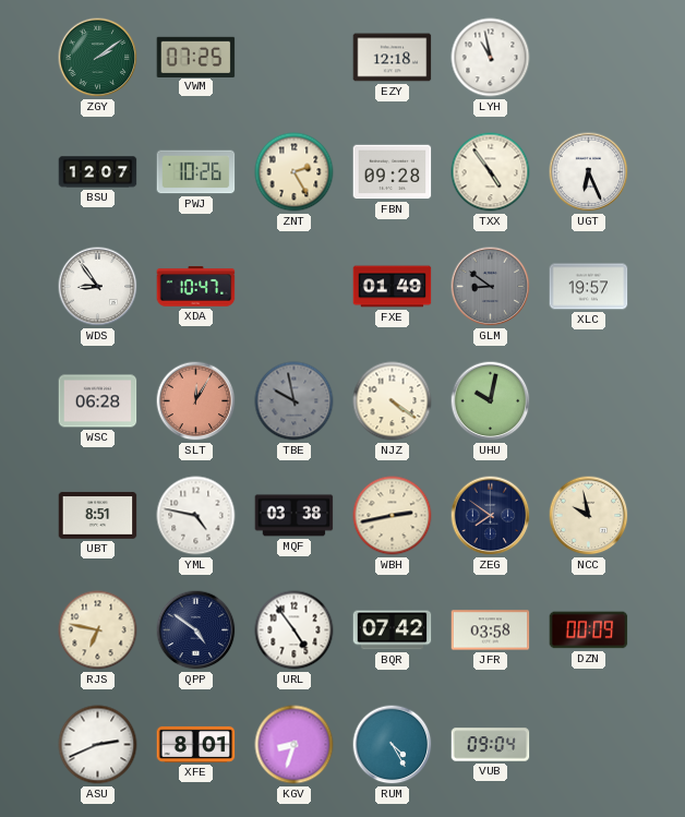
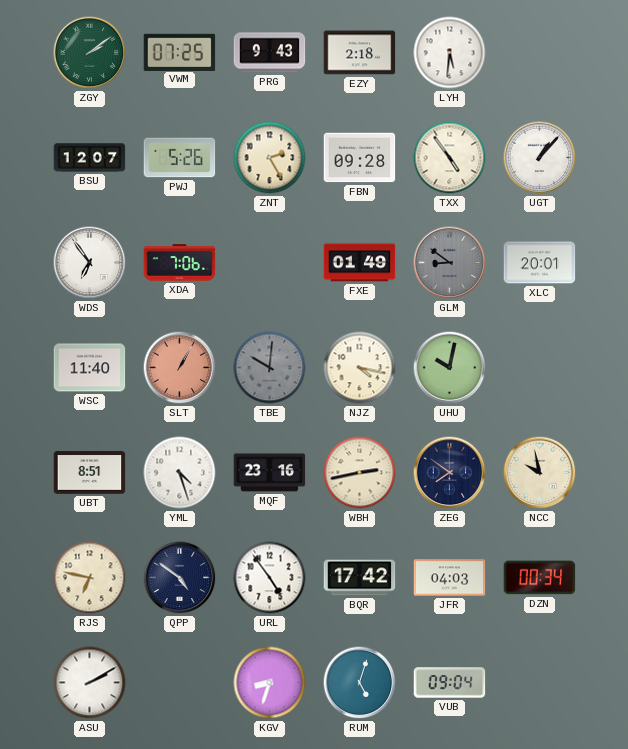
PRG: none -> 9:43 (270, 53)
EZY: 12:18 -> 2:18 (360, 53)
LYH: 10:58 -> 5:31 (450, 53)
PWJ: 10:26 -> 5:26 (180, 158)
UGT: 6:26 -> 1:07 (540, 158)
WDS: 8:54 -> 6:54 (90, 263)
XDA: 10:47 -> 7:06 (180, 263)
XLC: 19:57 -> 20:01 (540, 263)
WSC: 06:28 -> 11:40 (90, 368)
SLT: 12:05 -> 1:05 (180, 368)
TBE: 9:58 -> 10:01 (270, 368)
NJZ: 4:21 -> 4:17 (360, 368)
YML: 4:47 -> 4:27 (180, 473)
MQF: 03:38 -> 23:16 (270, 473)
BQR: 07:42 -> 17:42 (360, 578)
JFR: 03:58 -> 04:03 (450, 578)
DZN: 00:09 -> 00:34 (540, 578)
ASU: 2:41 -> 2:10 (90, 683)
XFE: 8:01 -> none (196, 744)
RUM: 4:25 -> 5:03 (360, 683)
